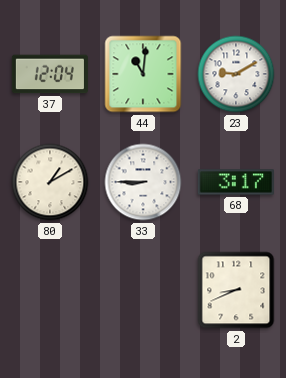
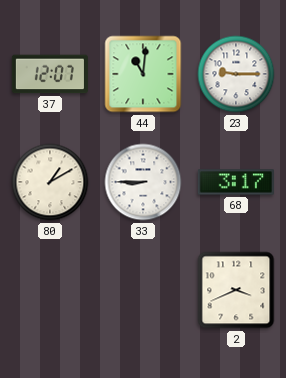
37: 12:04 -> 12:07 (50, 74)
23: 9:10 -> 9:15 (236, 74)
2: 8:41 -> 3:41 (236, 290)
